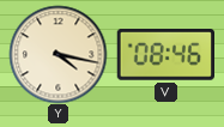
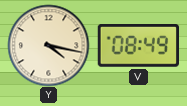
V: 08:46 -> 08:49 (138, 46)
